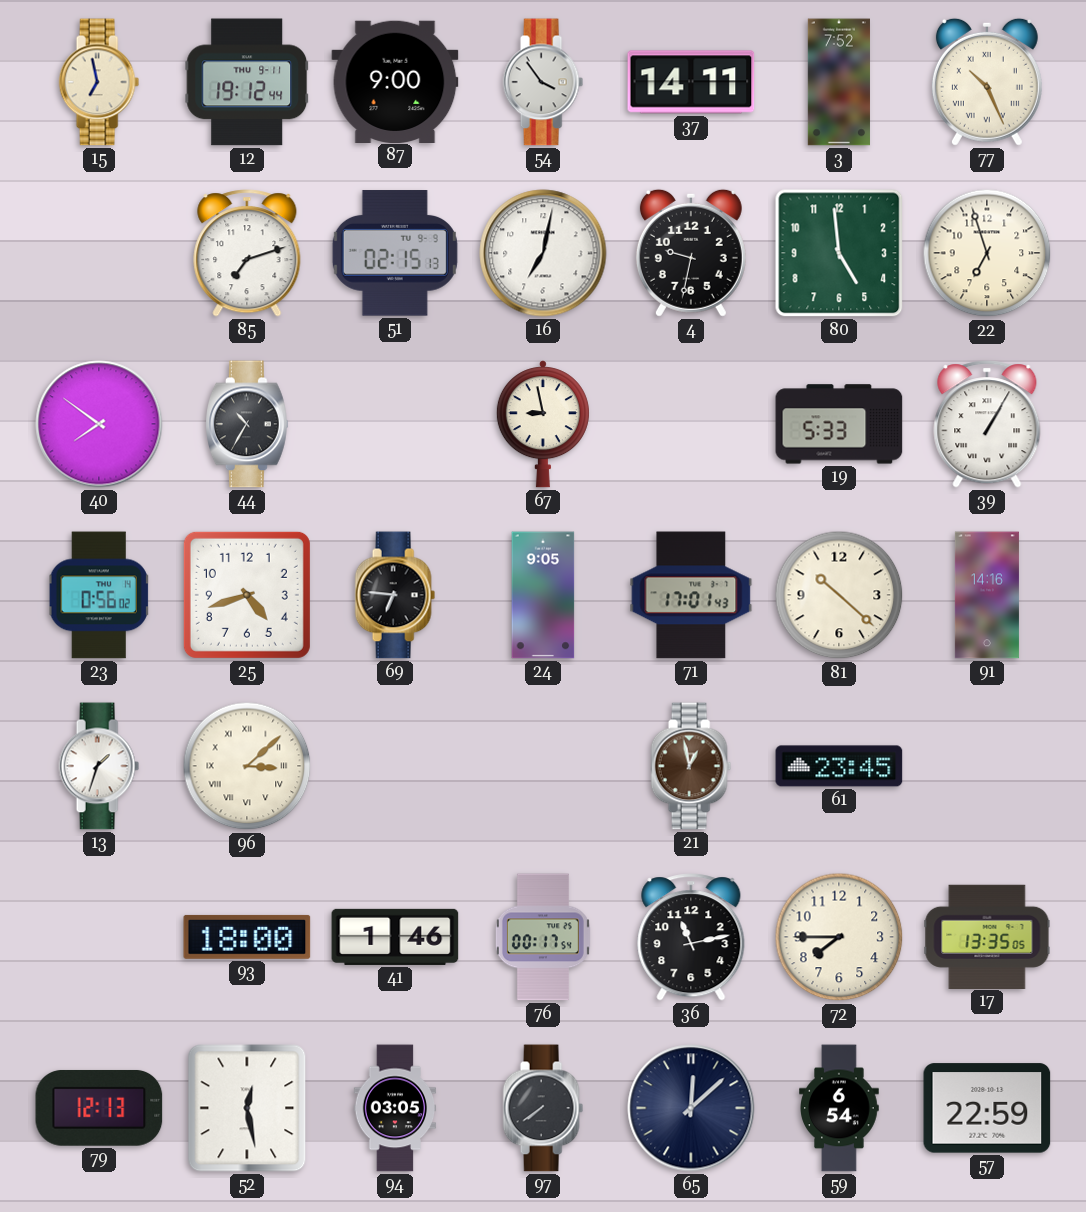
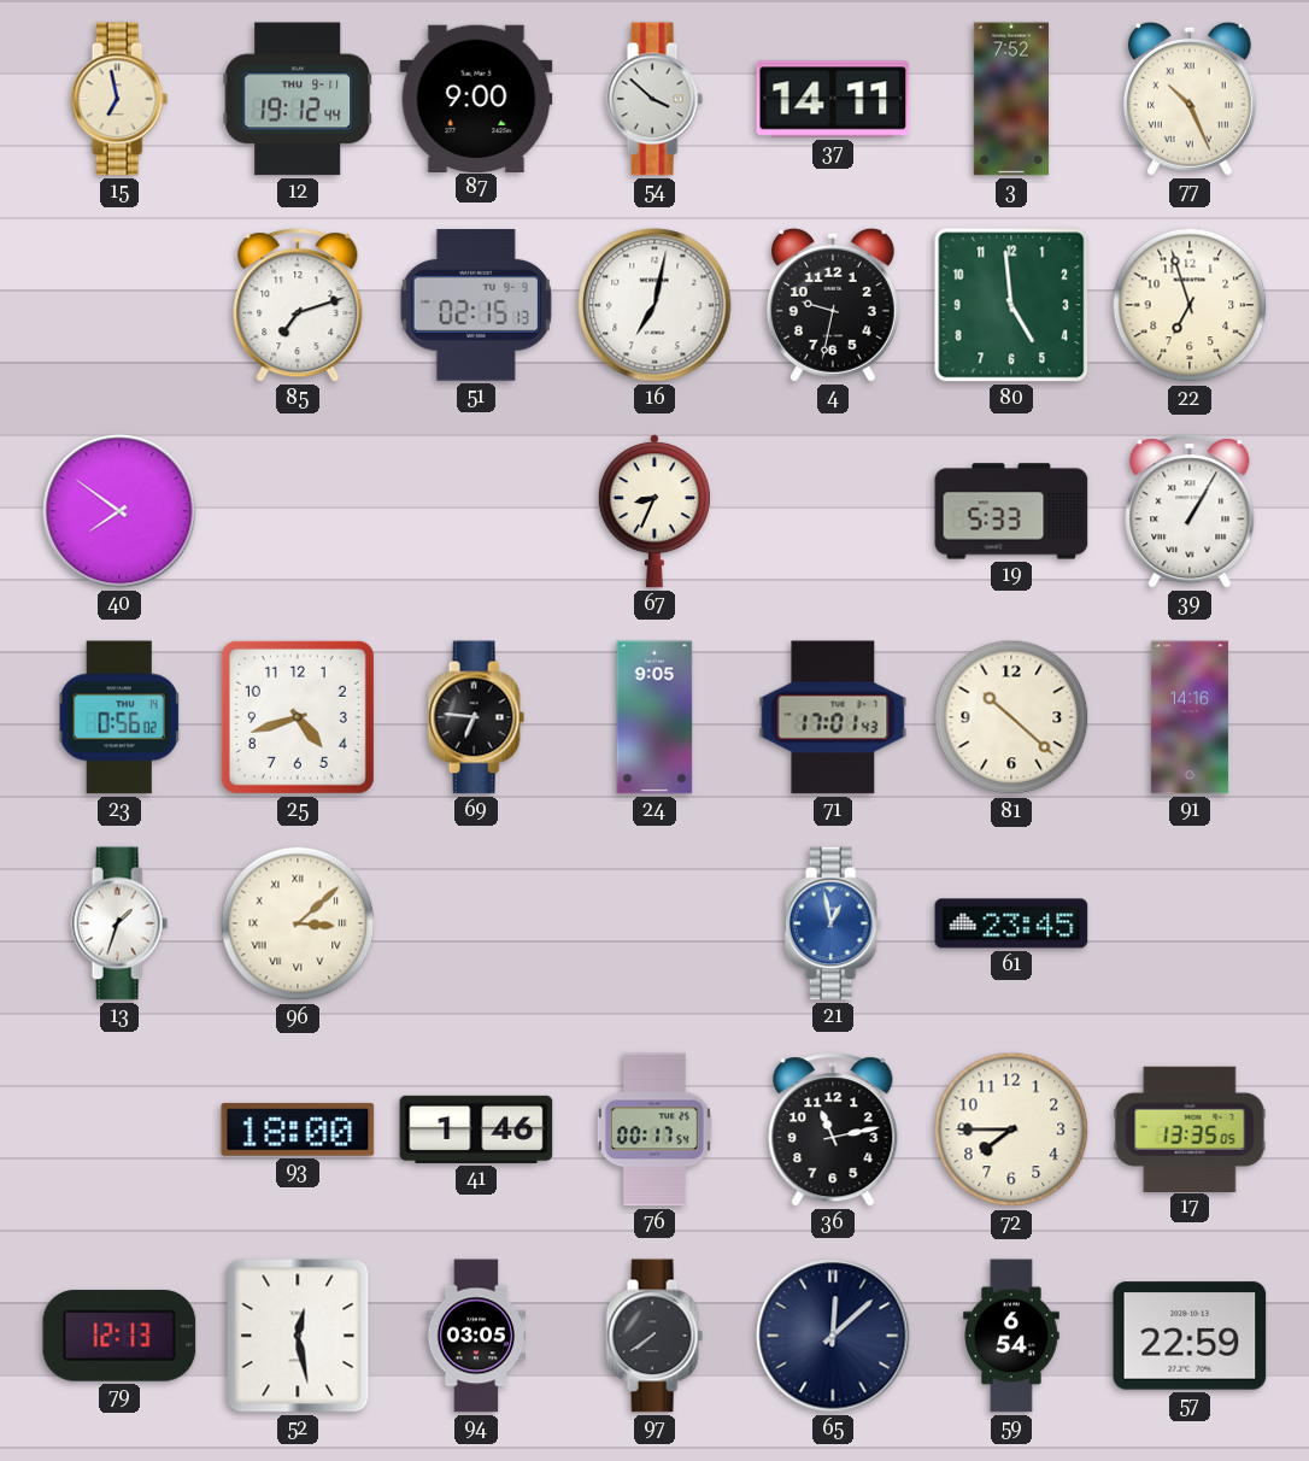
54: 3:54 -> 3:52 (654, 99)
44: 10:35 -> none (248, 424)
67: 8:58 -> 8:34 (654, 511)
21 dial: brown -> blue (833, 923)
